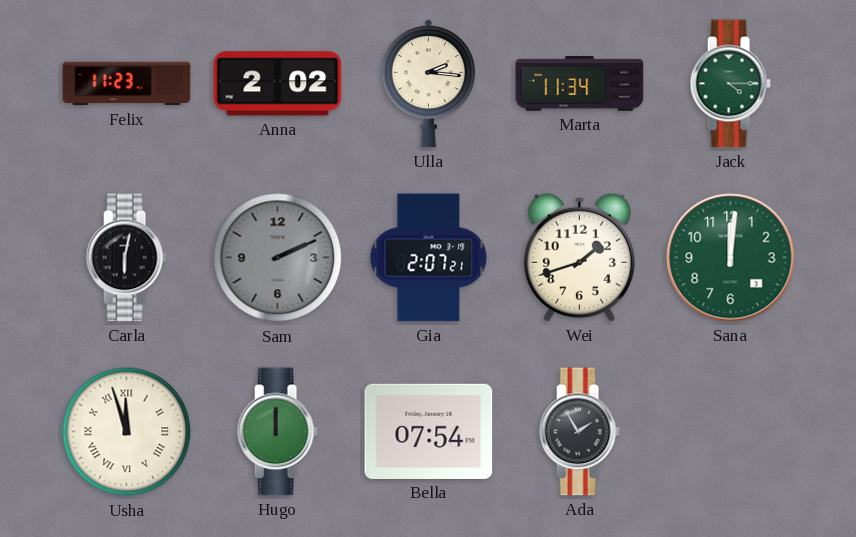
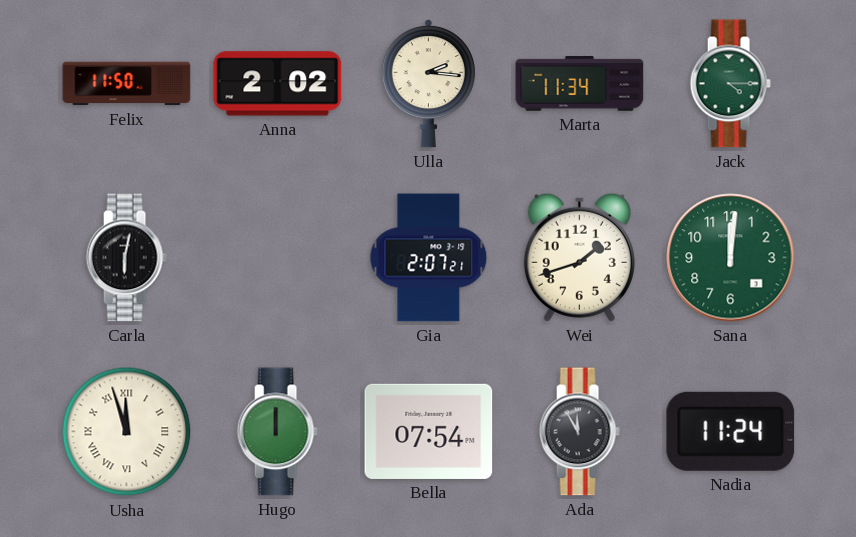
Felix: 11:23 -> 11:50 (127, 84)
Sam: 2:11 -> none (278, 258)
Ada: 1:55 -> 11:55 (579, 432)
Nadia: none -> 11:24 (731, 431)
